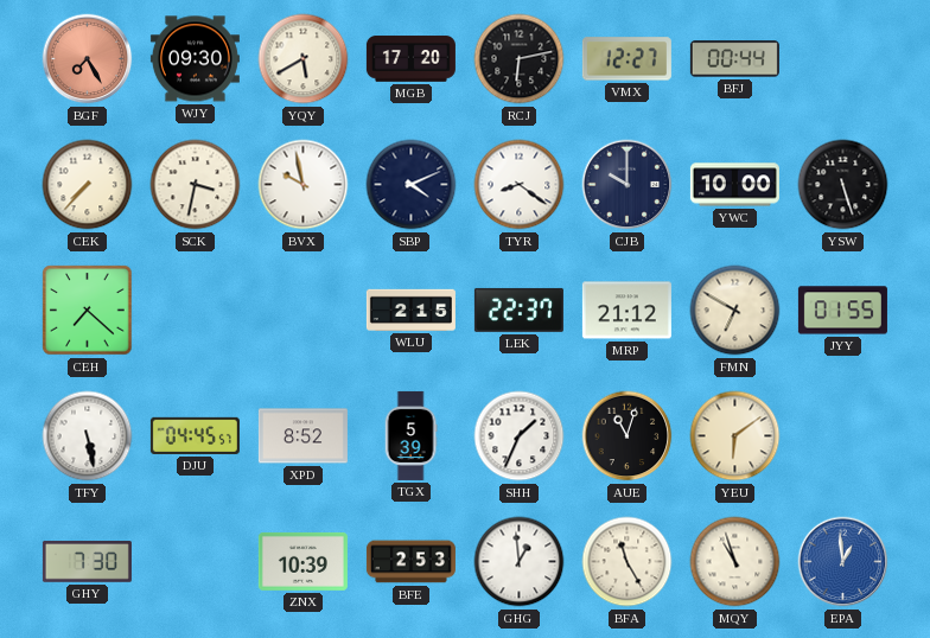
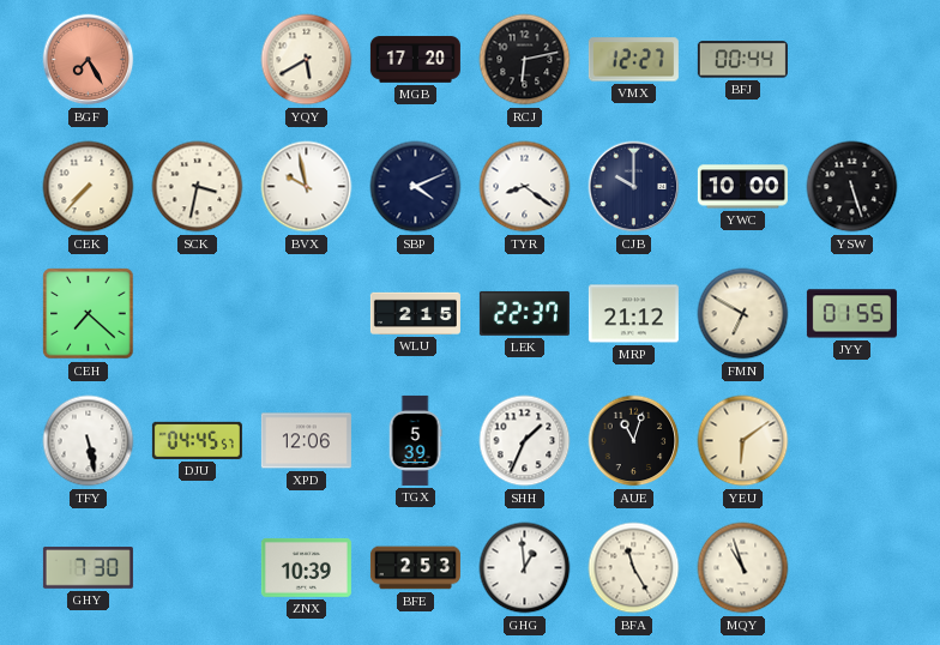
WJY: 09:30 -> none (195, 59)
XPD: 8:52 -> 12:06 (306, 441)
EPA: 12:59 -> none (843, 562)
